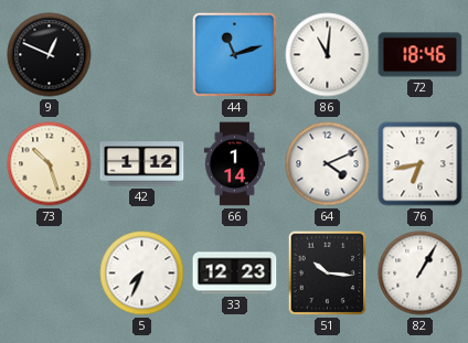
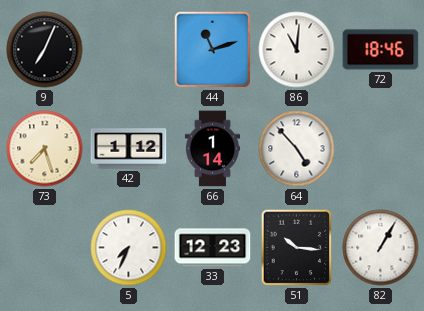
9: 12:49 -> 7:04 (45, 50)
73: 10:27 -> 7:27 (45, 149)
64: 4:11 -> 4:53 (297, 149)
76: 6:43 -> none (421, 164)
